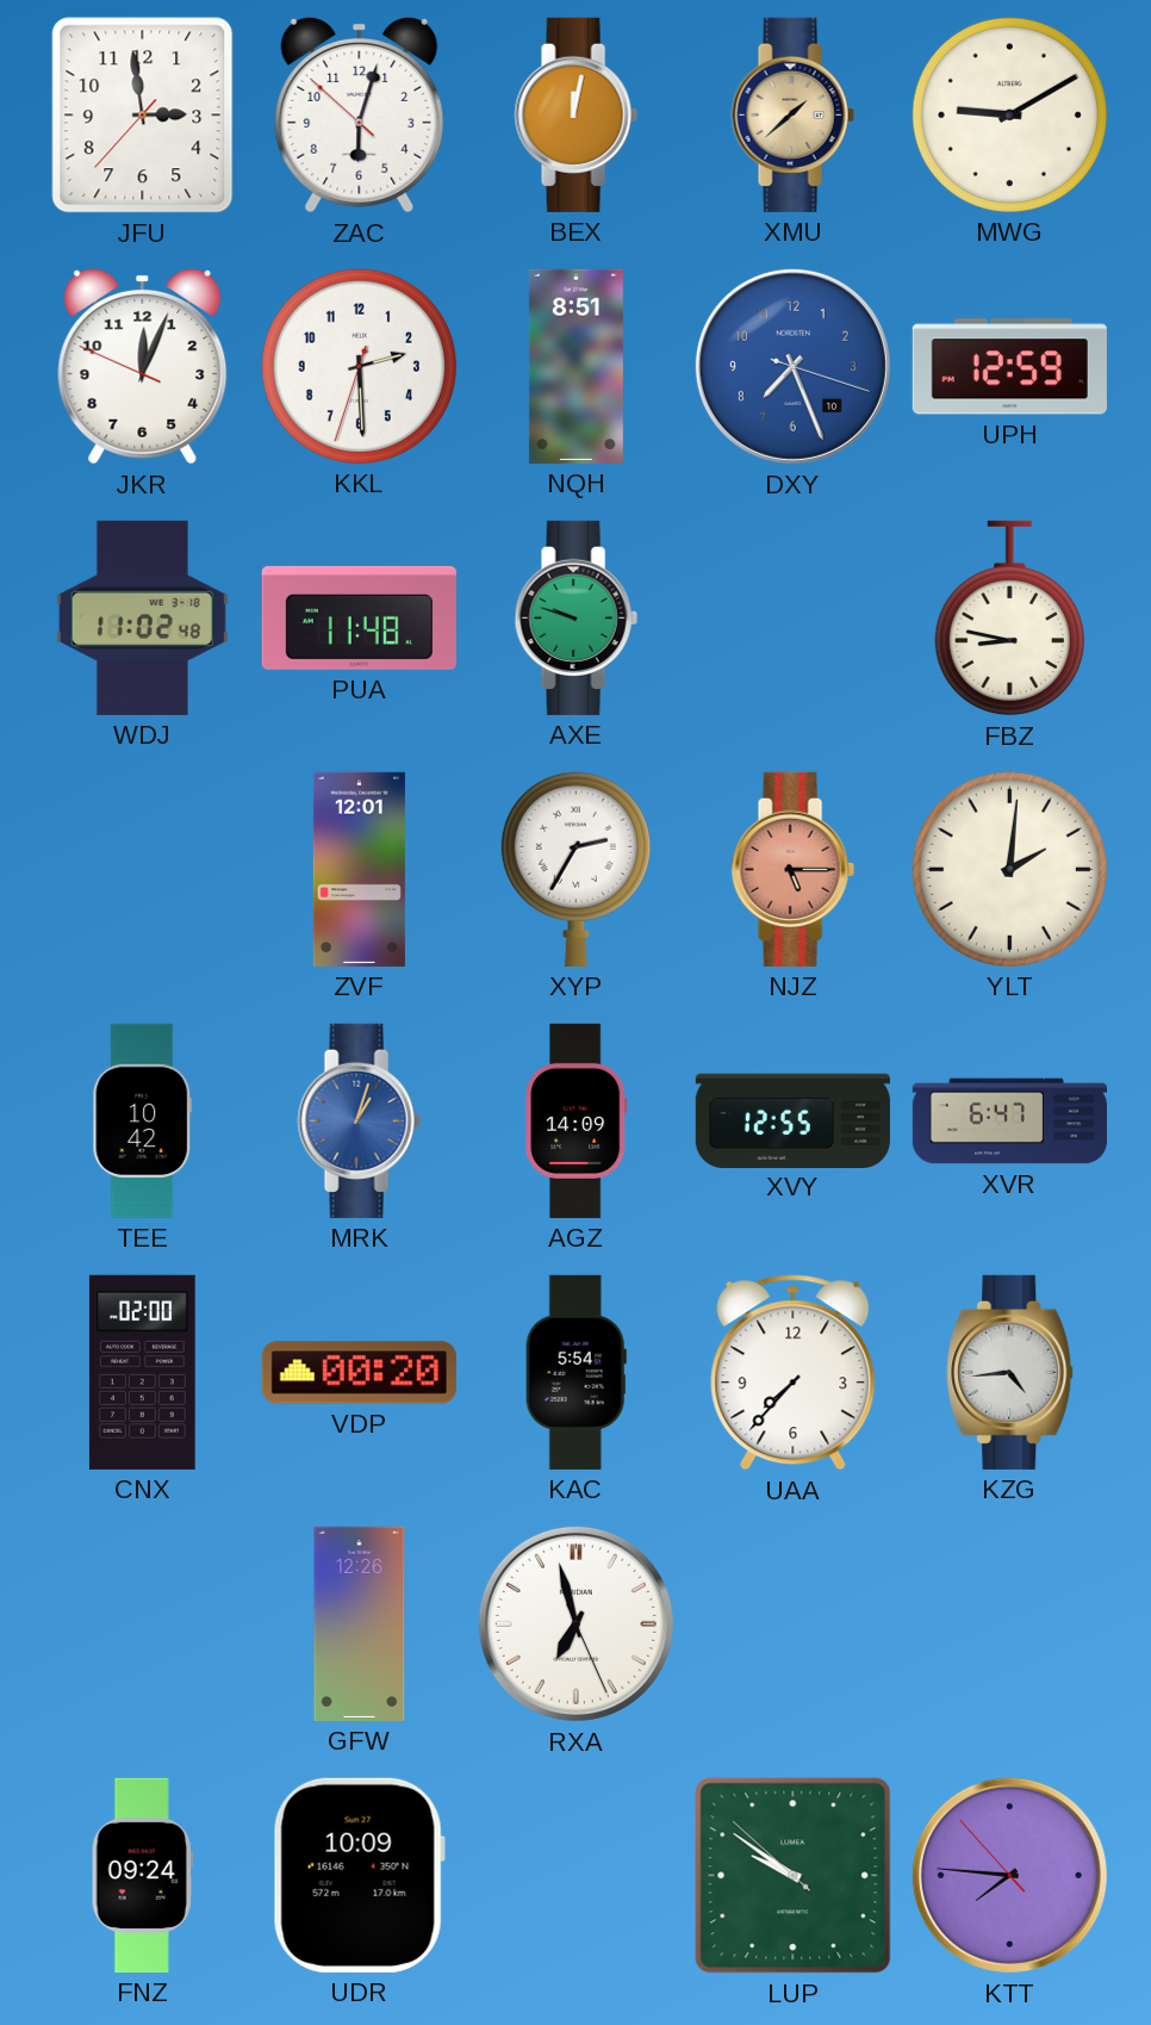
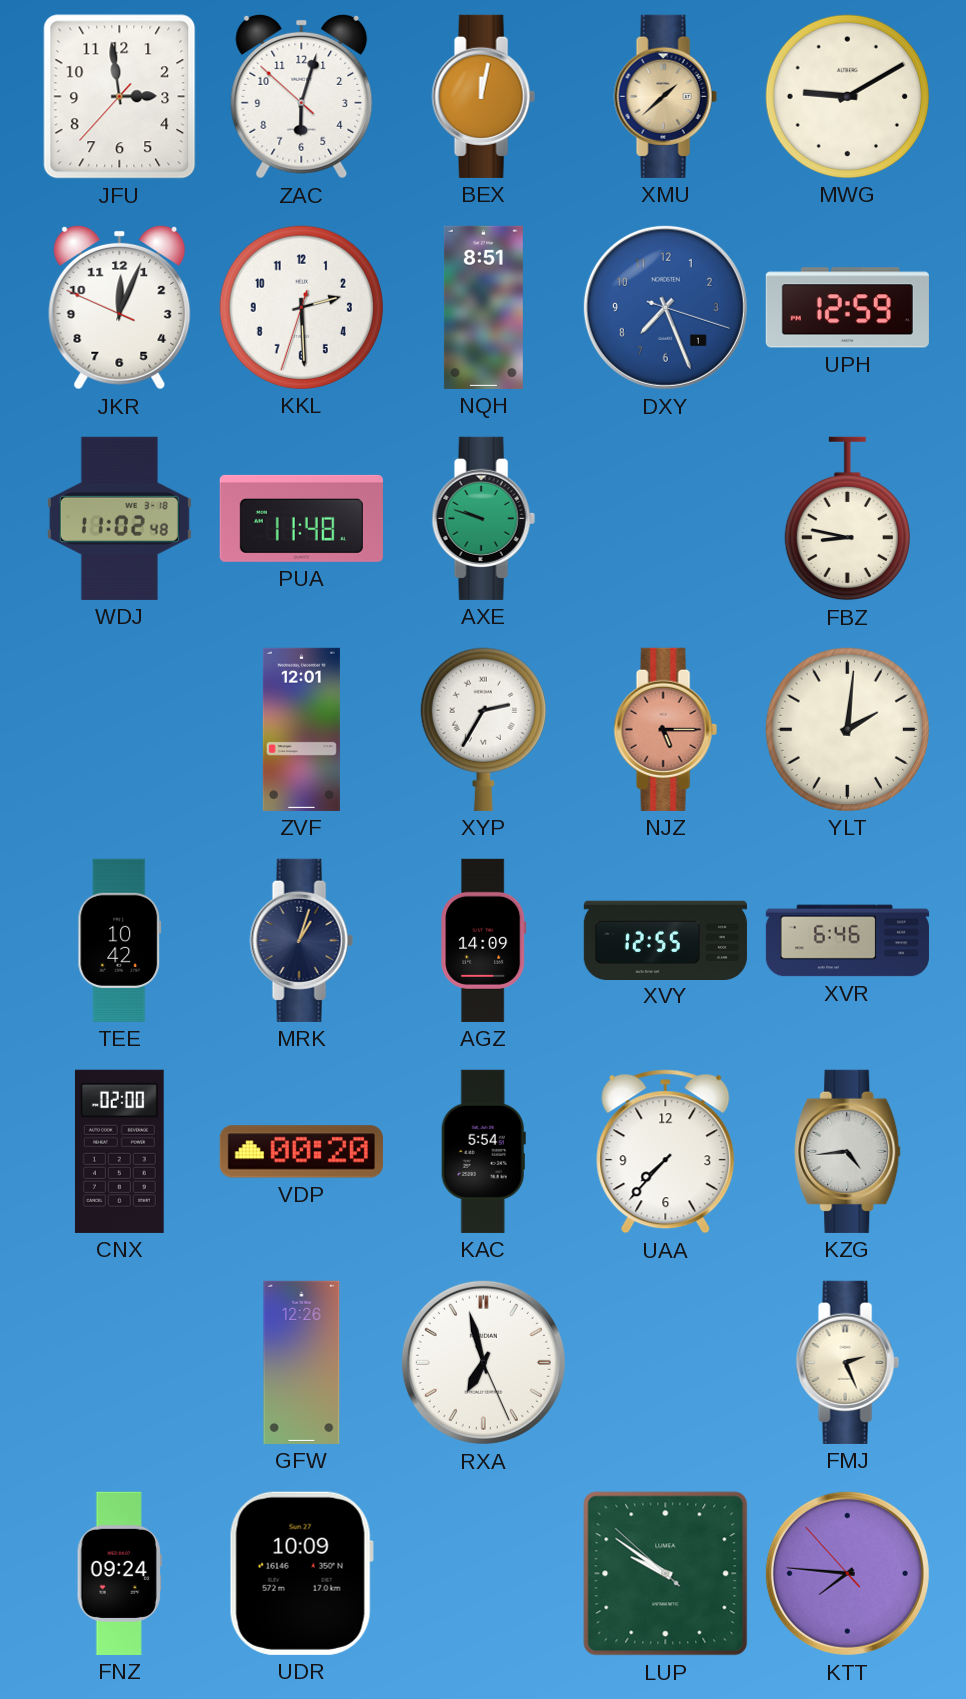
DXY date: 10 -> 1 (665, 307)
MRK dial: blue -> navy (301, 940)
XVR: 6:47 -> 6:46 (847, 941)
FMJ: none -> 2:26 (847, 1362)
